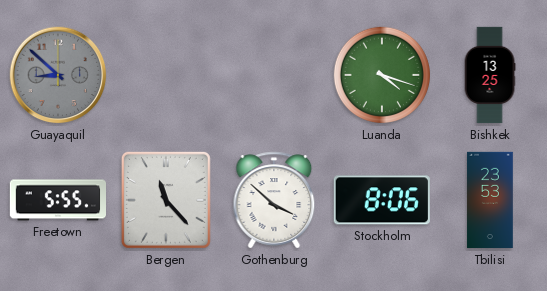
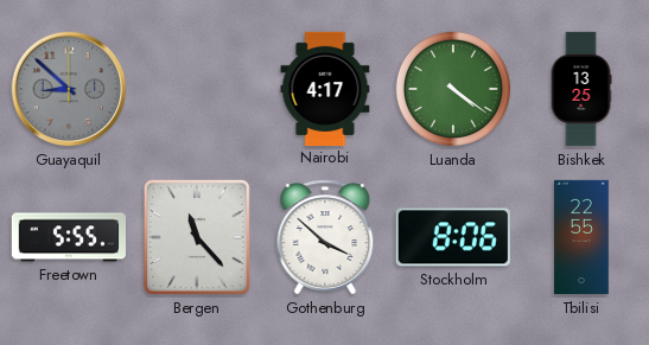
Nairobi: none -> 4:17 (325, 88)
Luanda: 4:18 -> 4:21 (453, 89)
Tbilisi: 23:53 -> 22:55 (581, 237)
